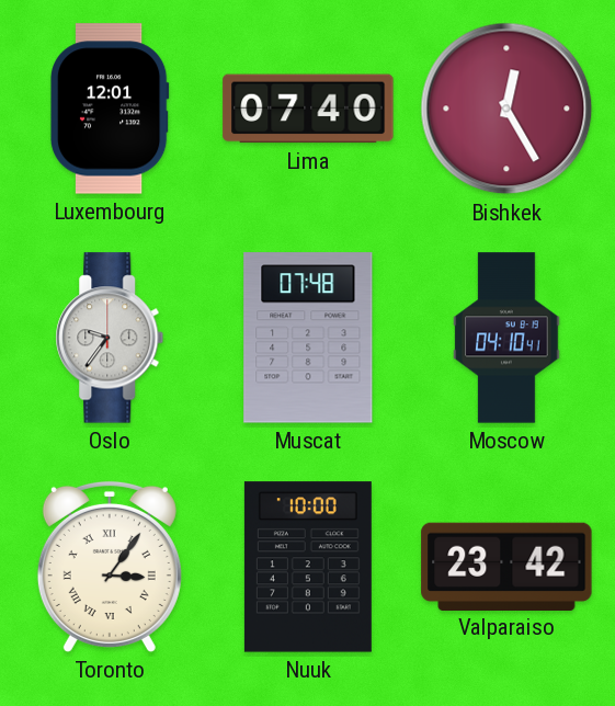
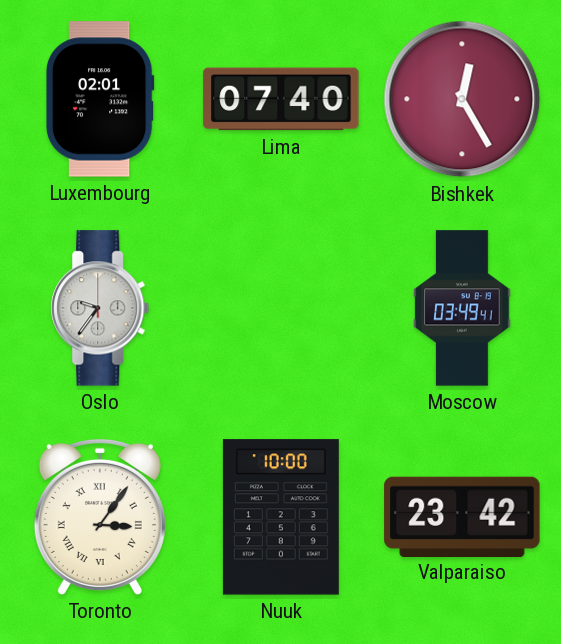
Luxembourg: 12:01 -> 02:01 (100, 99)
Muscat: 07:48 -> none (308, 338)
Moscow: 04:10 -> 03:49 (462, 308)
